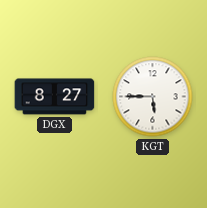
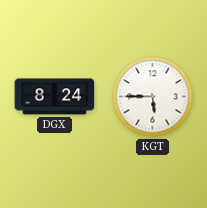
DGX: 8:27 -> 8:24 (55, 97)
